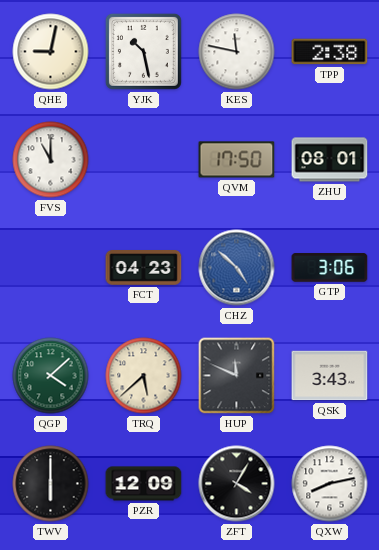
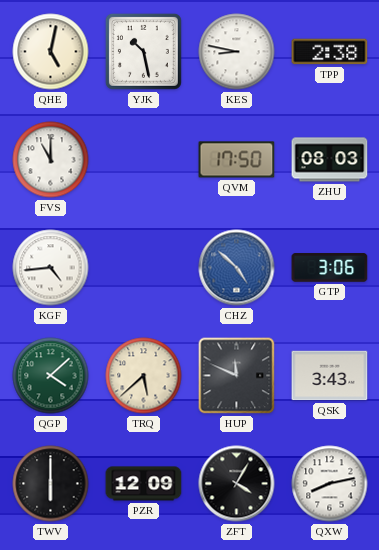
QHE: 9:02 -> 5:02 (51, 52)
KES: 11:47 -> 8:47 (237, 52)
ZHU: 08:01 -> 08:03 (330, 160)
KGF: none -> 4:44 (51, 268)
FCT: 04:23 -> none (144, 268)
